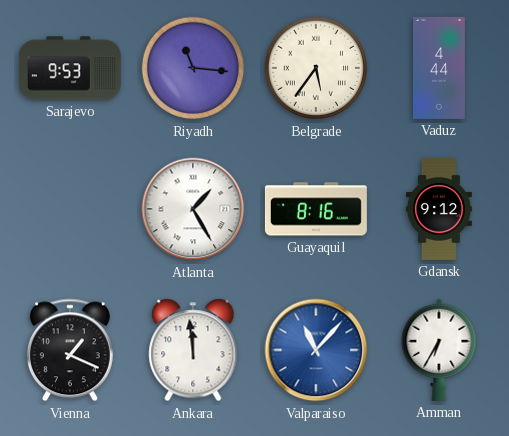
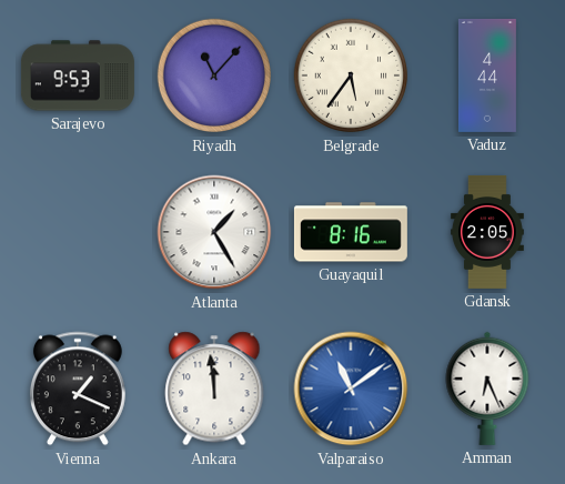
Riyadh: 11:16 -> 11:07 (214, 75)
Gdansk: 9:12 -> 2:05 (487, 232)
Valparaiso: 11:07 -> 11:09 (351, 389)
Amman: 6:35 -> 6:26 (487, 389)
